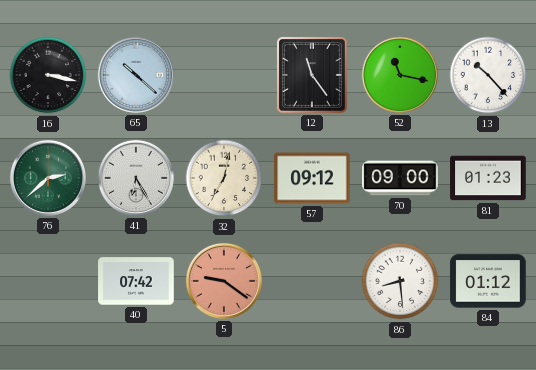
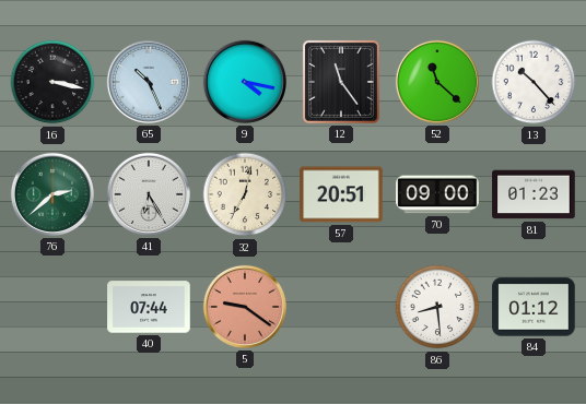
65: 10:22 -> 10:26 (149, 82)
9: none -> 4:17 (245, 82)
52: 11:17 -> 11:22 (437, 82)
57: 09:12 -> 20:51 (341, 194)
40: 07:42 -> 07:44 (149, 307)
